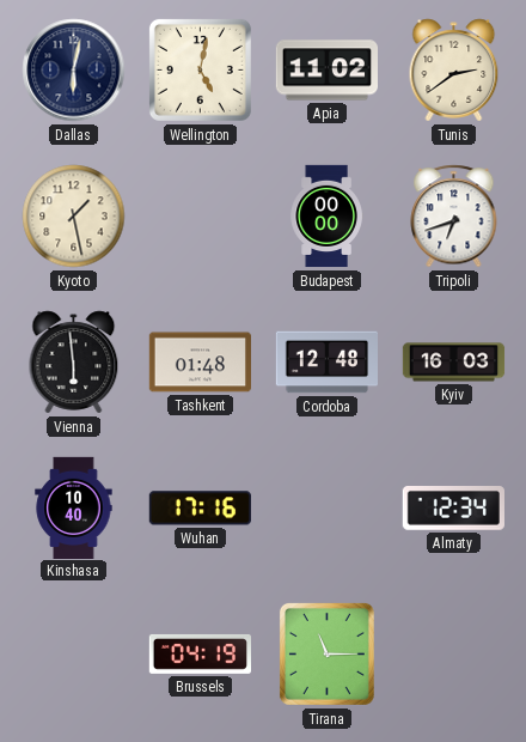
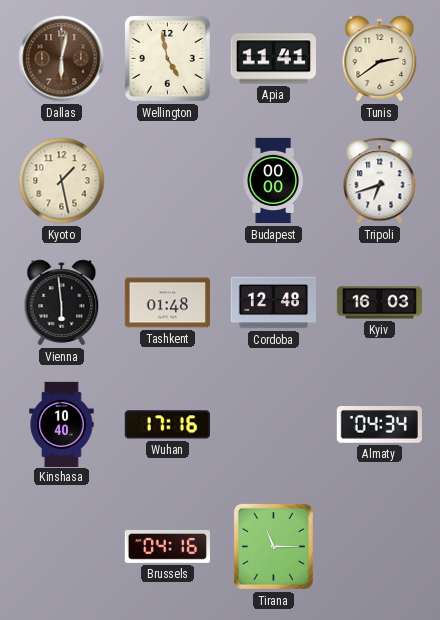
Dallas dial: navy -> brown (62, 59)
Wellington: 5:02 -> 4:58 (167, 58)
Apia: 11:02 -> 11:41 (273, 59)
Almaty: 12:34 -> 04:34 (379, 425)
Brussels: 04:19 -> 04:16 (167, 547)
